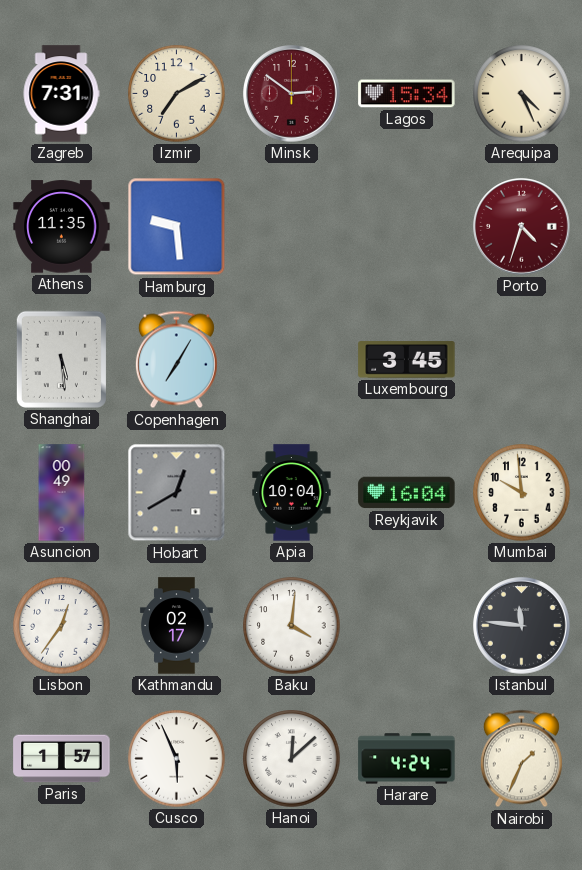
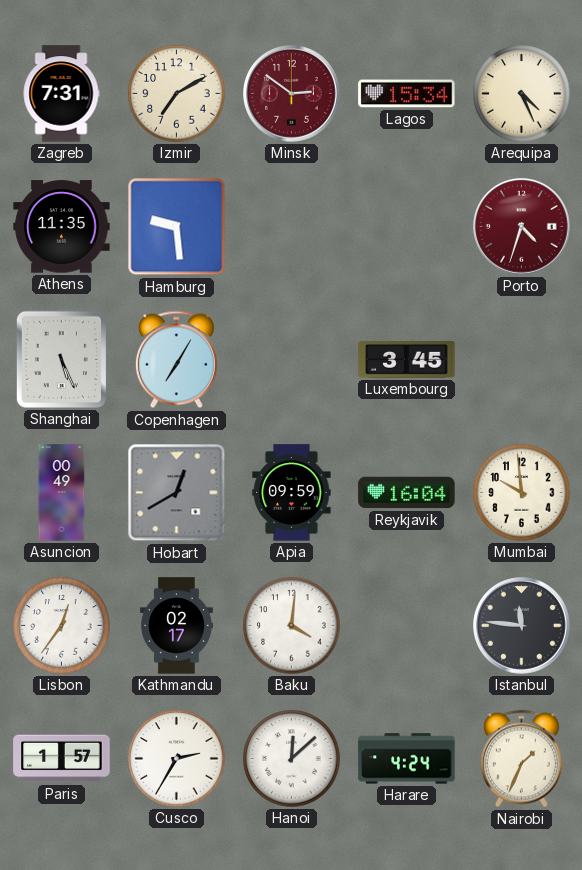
Shanghai: 5:29 -> 5:26 (61, 359)
Apia: 10:04 -> 09:59 (292, 493)
Cusco: 5:56 -> 2:35 (177, 759)
